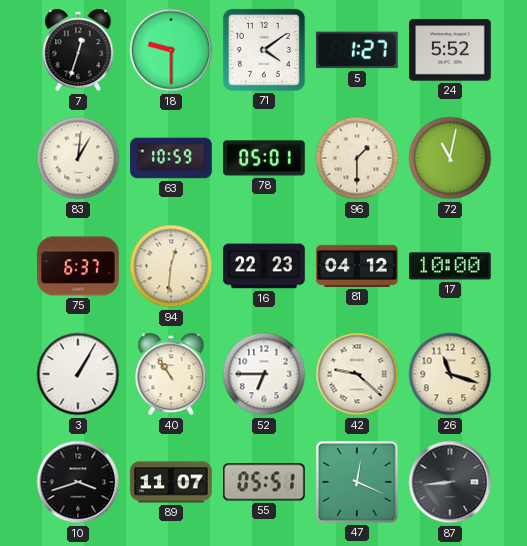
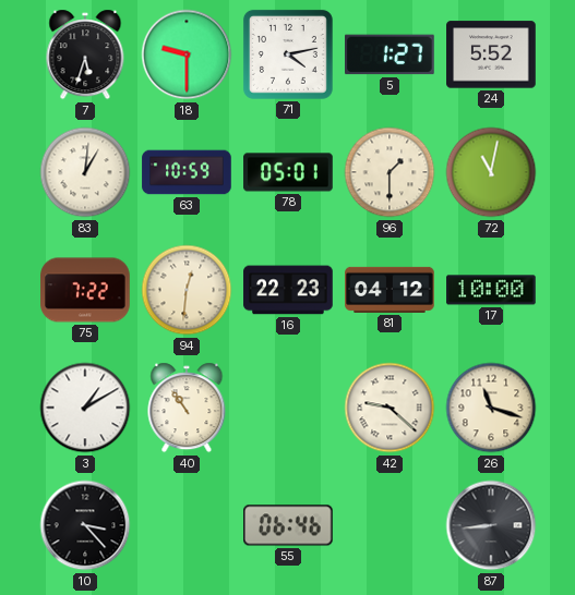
7: 12:33 -> 5:33 (85, 54)
71: 4:09 -> 4:13 (288, 54)
75: 6:37 -> 7:22 (85, 290)
3: 1:05 -> 1:10 (85, 408)
52: 6:45 -> none (264, 374)
10: 3:42 -> 3:23 (85, 525)
89: 11:07 -> none (171, 482)
55: 05:51 -> 06:46 (289, 525)
47: 12:19 -> none (357, 482)
